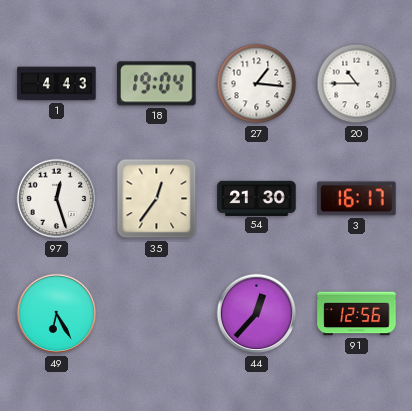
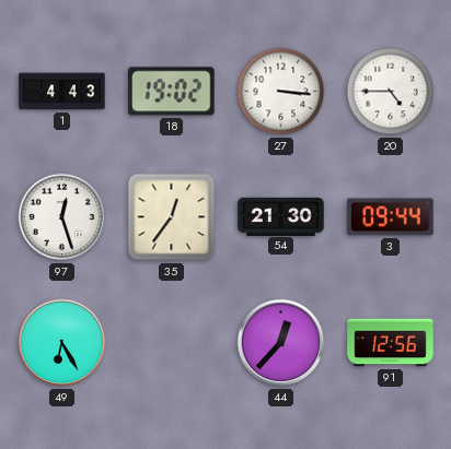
18: 19:04 -> 19:02 (172, 92)
27: 1:16 -> 3:16 (281, 92)
20: 10:45 -> 4:45 (391, 92)
3: 16:17 -> 09:44 (391, 217)
